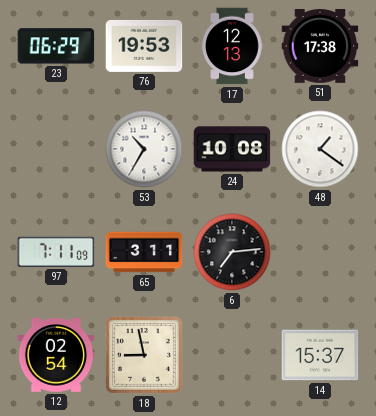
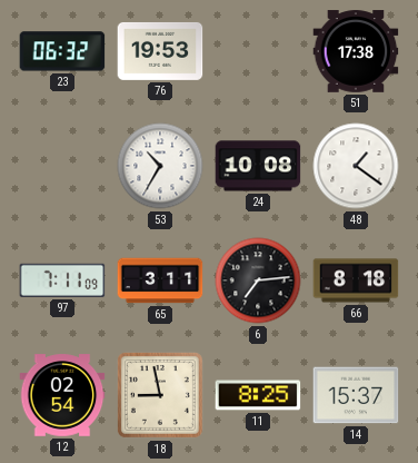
23: 06:29 -> 06:32 (62, 51)
17: 12:13 -> none (232, 46)
66: none -> 8:18 (356, 280)
11: none -> 8:25 (258, 395)
